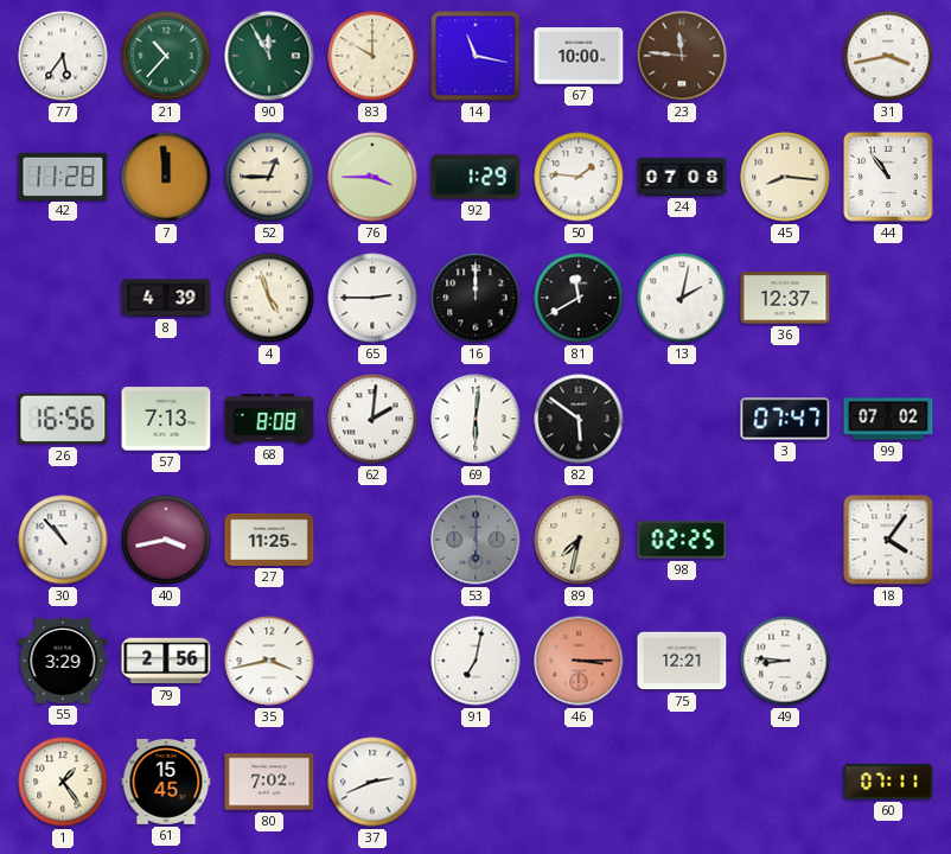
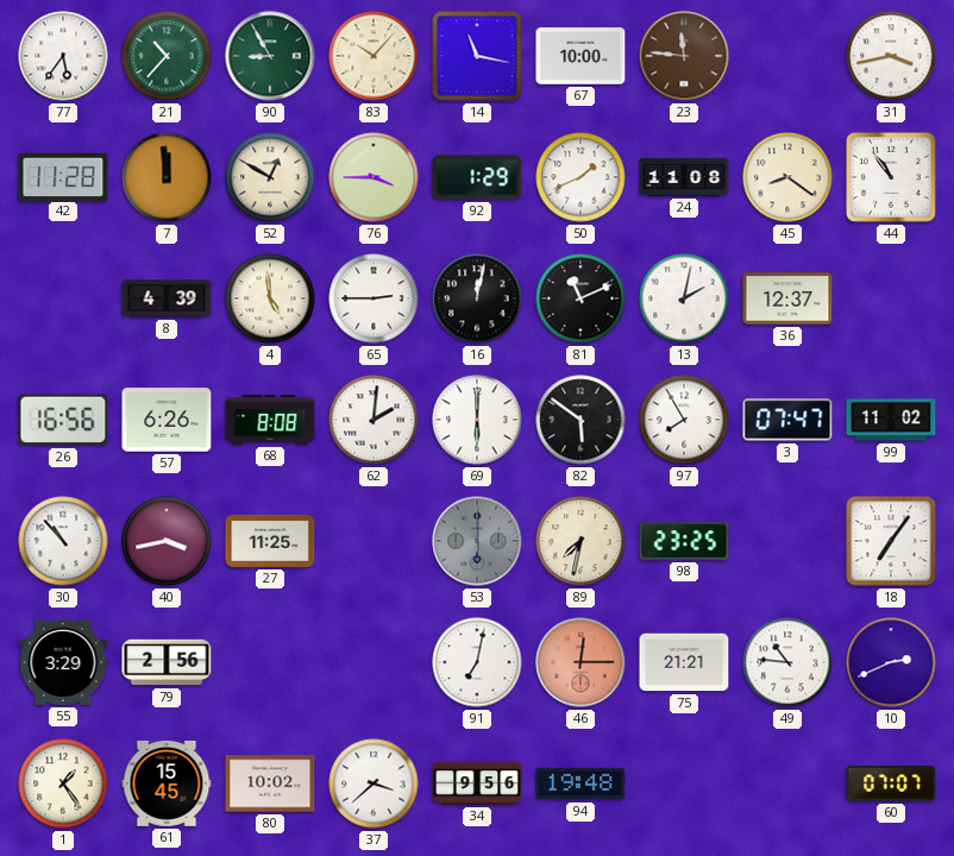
90: 11:55 -> 8:55 (270, 56)
83: 10:00 -> 10:07 (374, 56)
52: 12:45 -> 12:50 (270, 177)
50: 1:46 -> 1:41 (580, 177)
24: 07:08 -> 11:08 (684, 177)
45: 8:16 -> 8:21 (787, 177)
4: 4:57 -> 4:59 (270, 298)
16: 12:00 -> 12:02 (477, 298)
81: 11:40 -> 11:11 (580, 298)
57: 7:13 -> 6:26 (167, 420)
69: 6:01 -> 6:00 (477, 420)
97: none -> 7:55 (684, 420)
99: 07:02 -> 11:02 (891, 420)
98: 02:25 -> 23:25 (684, 541)
18: 4:06 -> 7:06 (891, 541)
35: 3:43 -> none (269, 661)
46: 3:15 -> 12:15 (580, 662)
75: 12:21 -> 21:21 (684, 662)
49: 8:46 -> 10:46 (787, 662)
10: none -> 2:41 (891, 662)
80: 7:02 -> 10:02 (270, 783)
37: 2:41 -> 3:38 (374, 783)
34: none -> 9:56 (477, 783)
94: none -> 19:48 (580, 783)
60: 07:11 -> 07:07 (891, 783)
